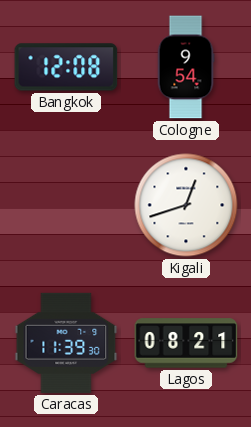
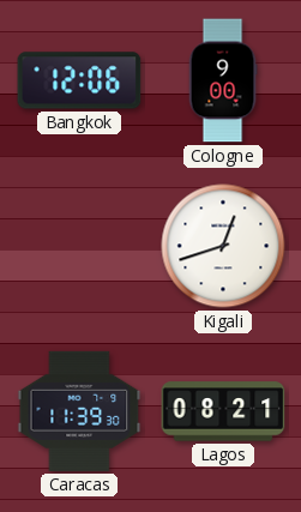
Bangkok: 12:08 -> 12:06 (79, 80)
Cologne: 9:54 -> 9:00 (223, 80)
